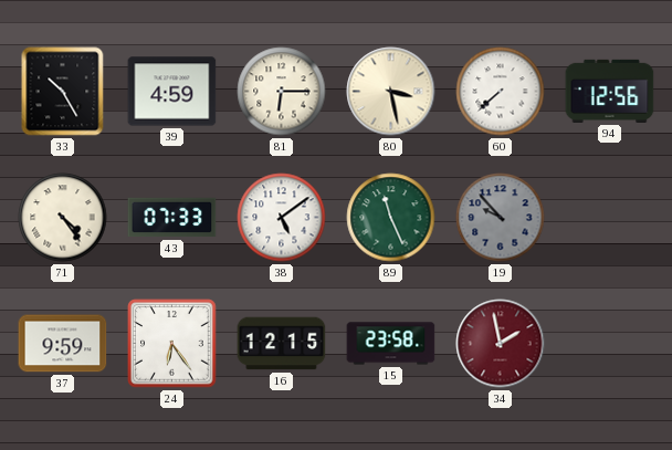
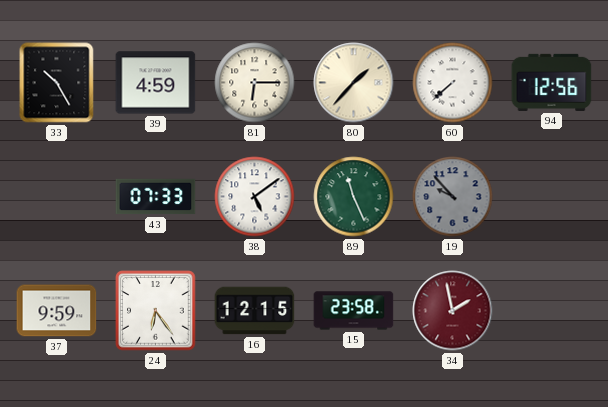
80: 3:28 -> 1:37 (354, 83)
71: 4:24 -> none (63, 218)
